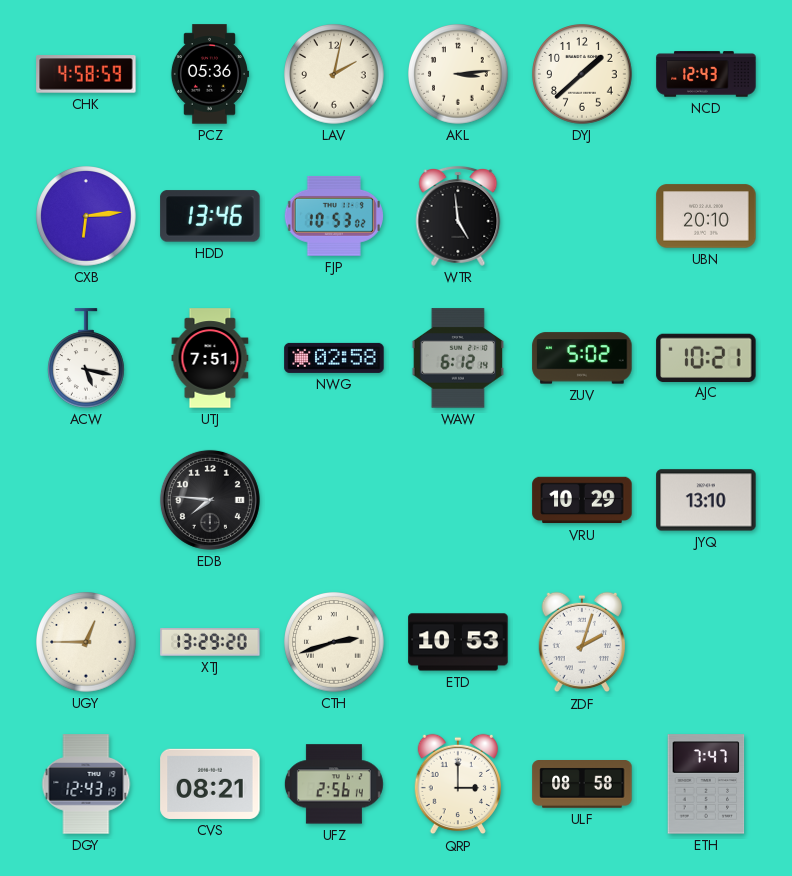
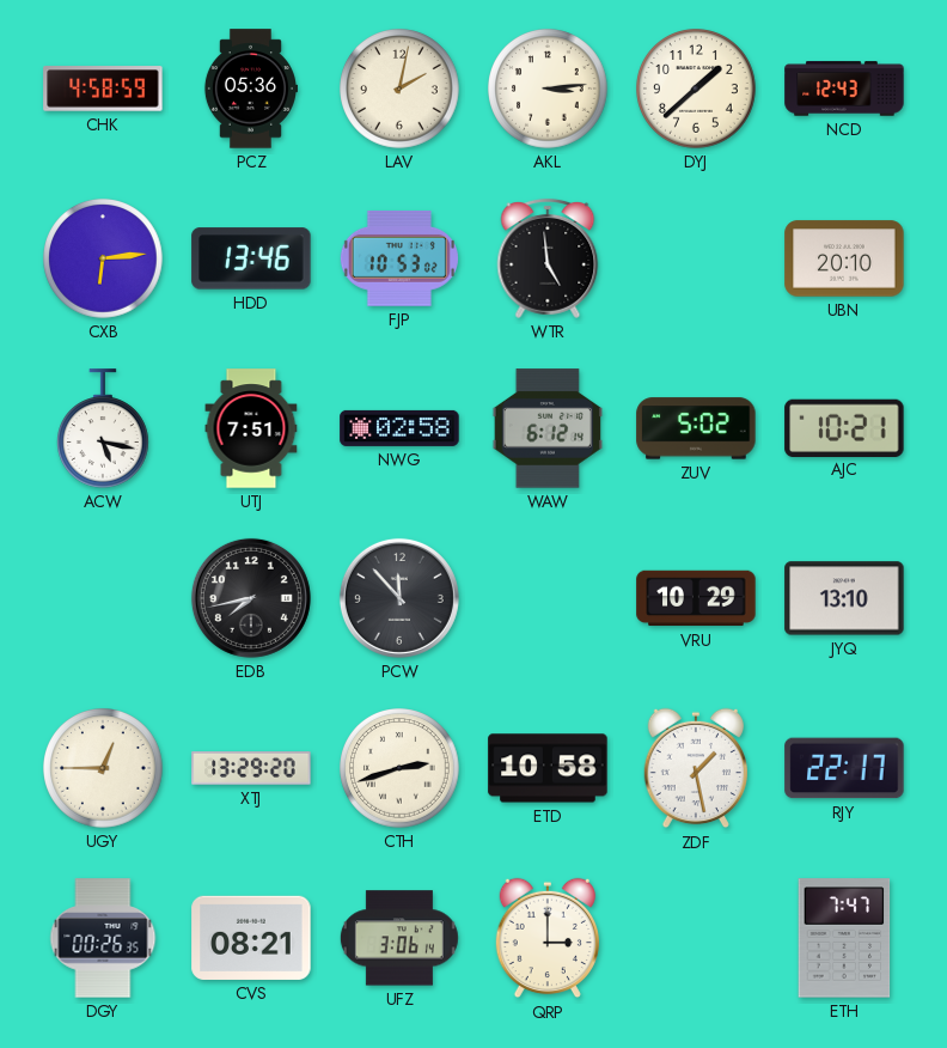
EDB: 7:46 -> 7:43 (251, 598)
PCW: none -> 11:53 (399, 598)
ETD: 10:53 -> 10:58 (548, 768)
ZDF: 2:03 -> 1:28 (695, 768)
RJY: none -> 22:17 (844, 768)
DGY: 12:43 -> 00:26 (103, 938)
UFZ: 2:56 -> 3:06 (399, 938)
ULF: 08:58 -> none (582, 784)
